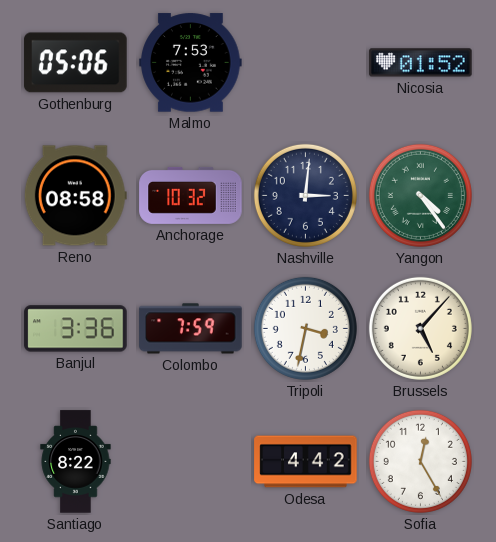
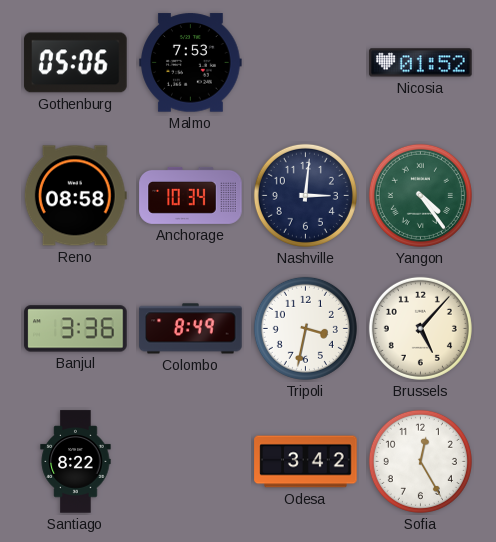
Anchorage: 10:32 -> 10:34 (191, 195)
Colombo: 7:59 -> 8:49 (191, 329)
Odesa: 4:42 -> 3:42 (306, 462)
